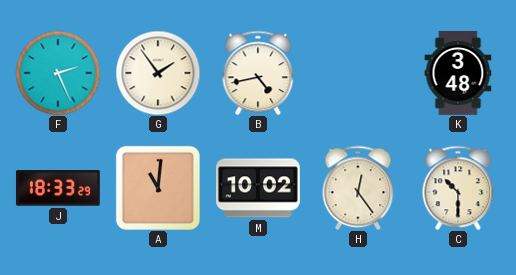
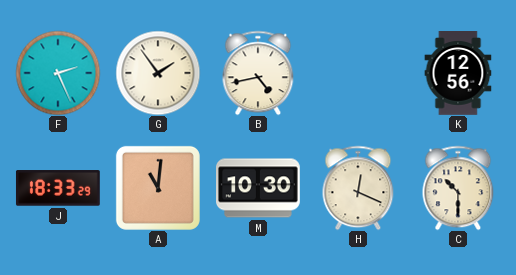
K: 3:48 -> 12:56 (458, 74)
M: 10:02 -> 10:30 (259, 188)
H: 12:24 -> 12:19 (358, 188)
